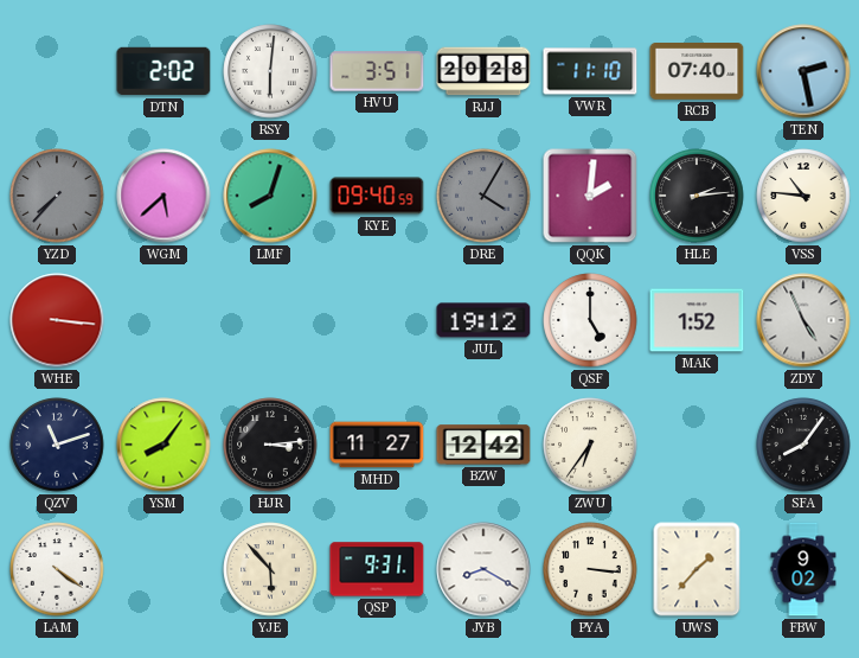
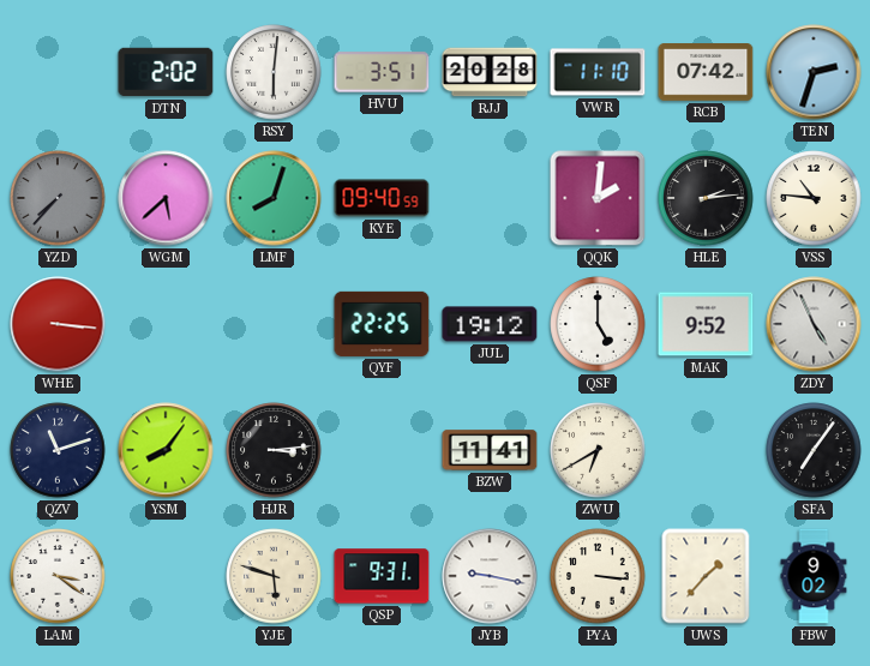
RCB: 07:40 -> 07:42 (706, 73)
TEN: 2:28 -> 2:33 (814, 72)
DRE: 4:05 -> none (483, 196)
QYF: none -> 22:25 (382, 324)
MAK: 1:52 -> 9:52 (706, 324)
MHD: 11:27 -> none (377, 445)
BZW: 12:42 -> 11:41 (490, 450)
ZWU: 6:36 -> 6:40 (598, 450)
SFA: 8:06 -> 7:06 (814, 450)
LAM: 4:21 -> 3:21 (58, 576)
YJE: 5:53 -> 5:48 (274, 576)
JYB: 8:20 -> 9:17 (490, 576)
